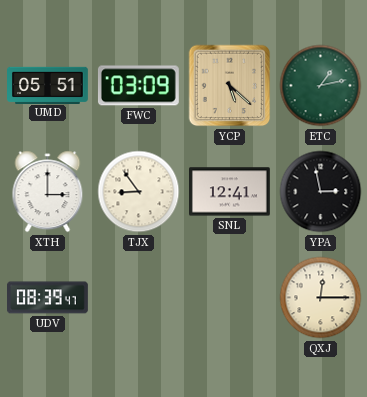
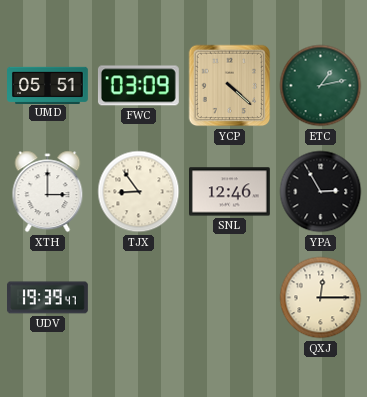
YCP: 5:22 -> 4:22 (230, 86)
SNL: 12:41 -> 12:46 (230, 192)
YPA: 2:58 -> 2:55 (321, 192)
UDV: 08:39 -> 19:39 (48, 298)
